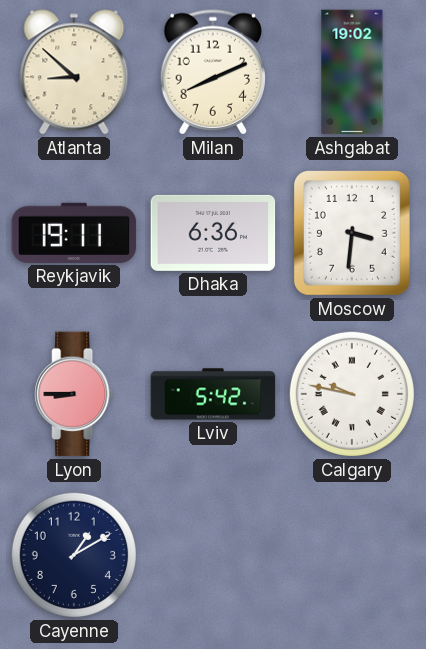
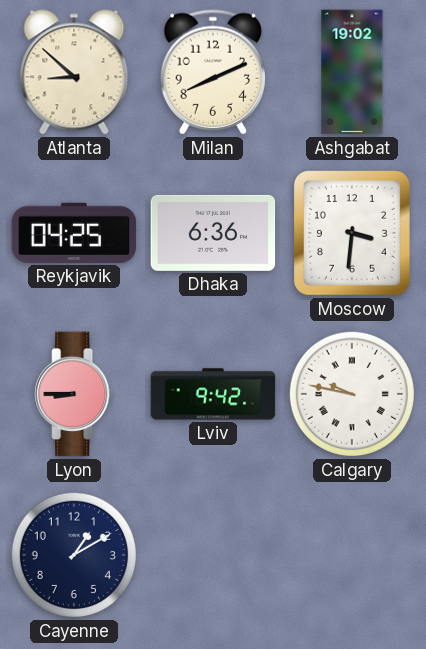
Reykjavik: 19:11 -> 04:25 (74, 233)
Lviv: 5:42 -> 9:42 (213, 394)
